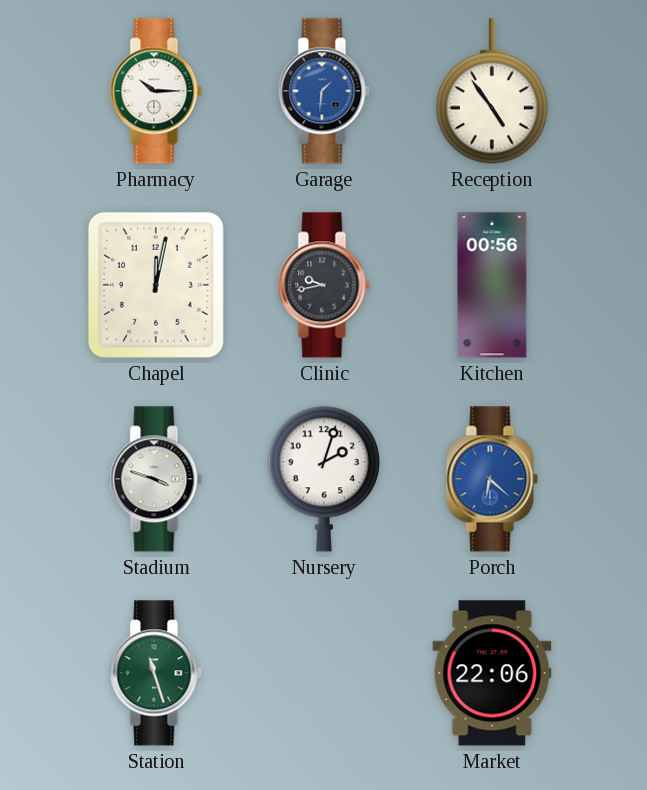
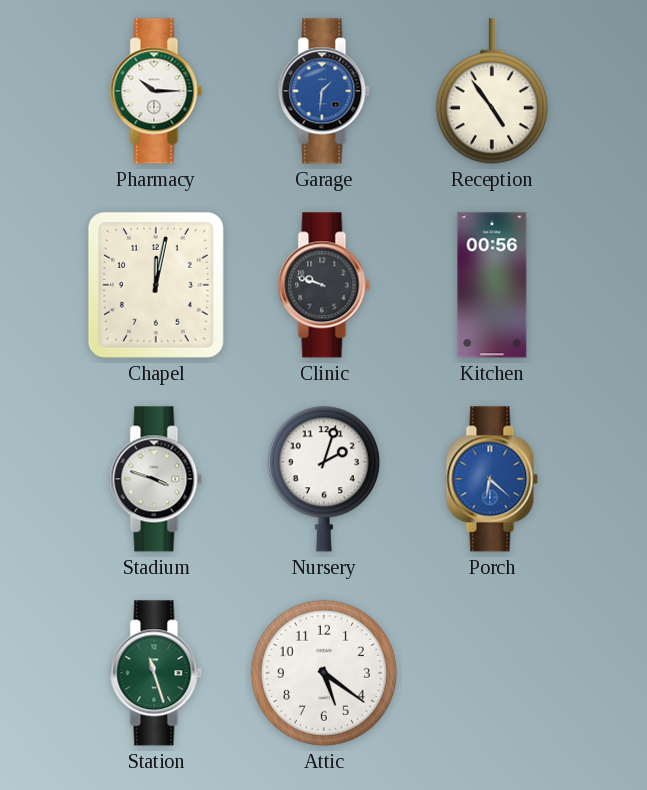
Clinic: 9:43 -> 9:48 (324, 285)
Attic: none -> 5:21 (324, 673)
Market: 22:06 -> none (492, 673)
